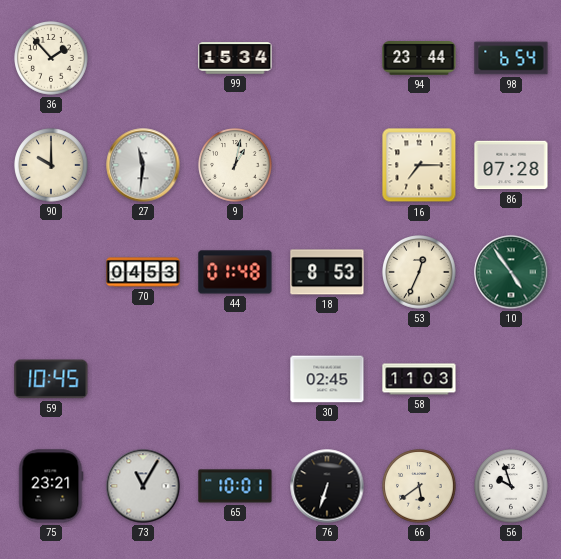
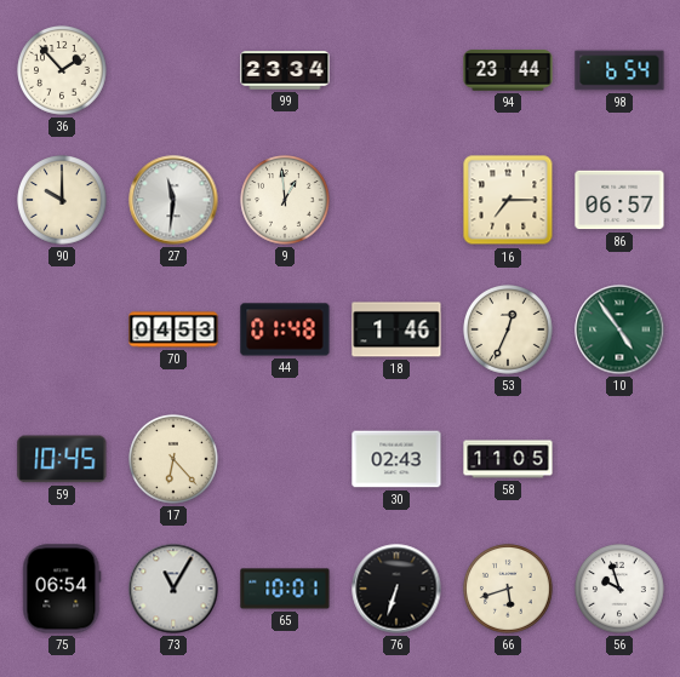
99: 15:34 -> 23:34 (285, 70)
9: 1:02 -> 12:59 (285, 200)
86: 07:28 -> 06:57 (619, 200)
18: 8:53 -> 1:46 (396, 329)
17: none -> 6:23 (173, 459)
30: 02:45 -> 02:43 (396, 459)
58: 11:03 -> 11:05 (508, 459)
75: 23:21 -> 06:54 (62, 589)
66: 5:39 -> 5:42 (508, 589)
